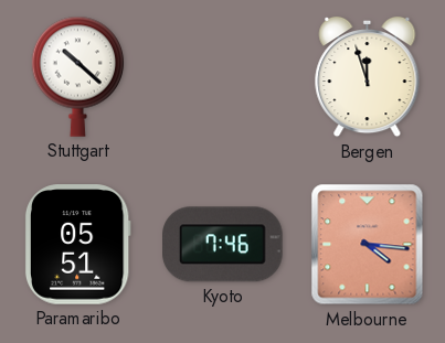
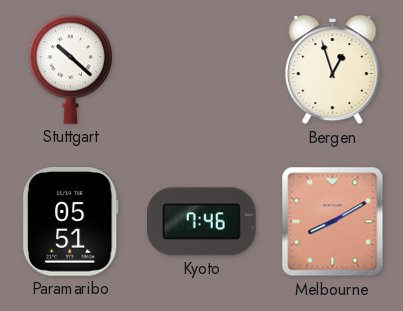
Bergen: 11:57 -> 12:57 (333, 70)
Melbourne: 4:16 -> 8:10 (333, 222)
